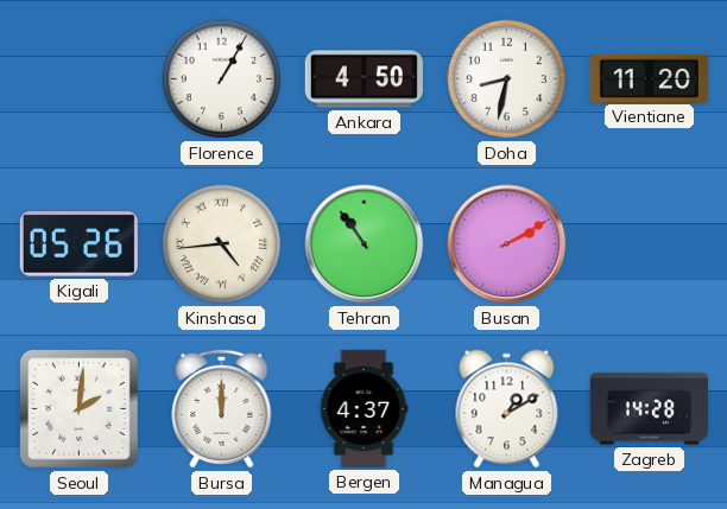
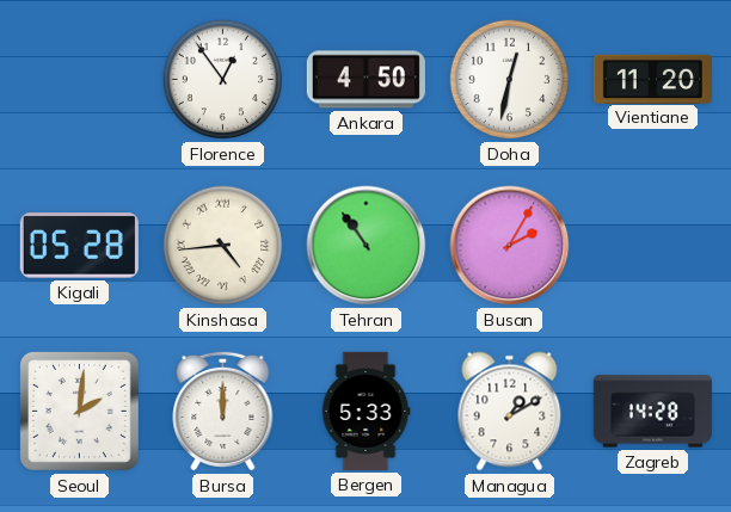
Florence: 1:05 -> 12:54 (223, 80)
Doha: 8:32 -> 12:32 (510, 80)
Kigali: 05:26 -> 05:28 (79, 246)
Busan: 2:10 -> 2:05 (510, 246)
Bergen: 4:37 -> 5:33 (365, 411)
